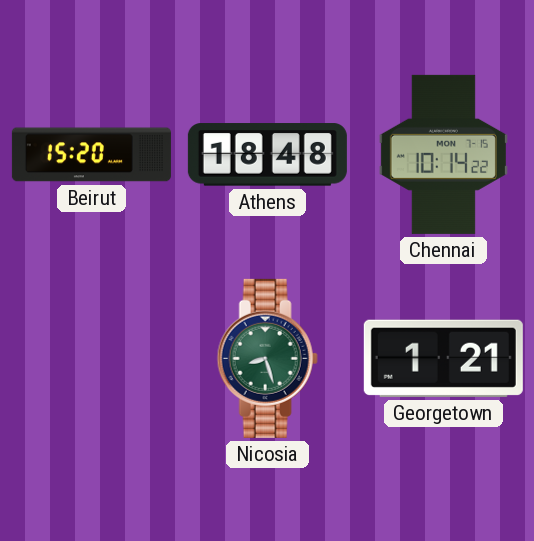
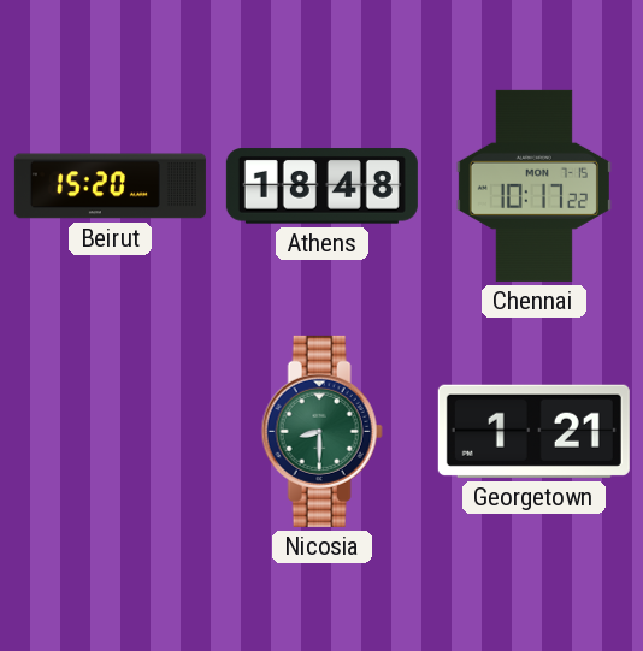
Chennai: 10:14 -> 10:17 (533, 185)
Nicosia: 8:27 -> 8:30 (321, 431)
